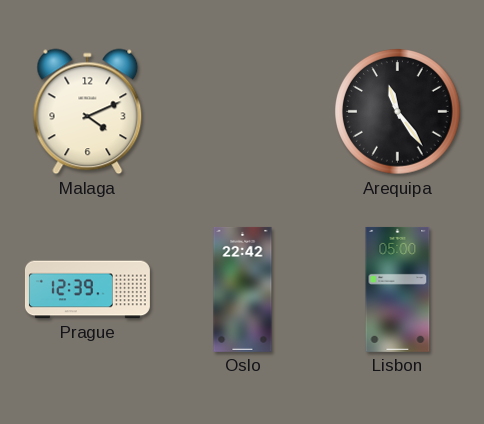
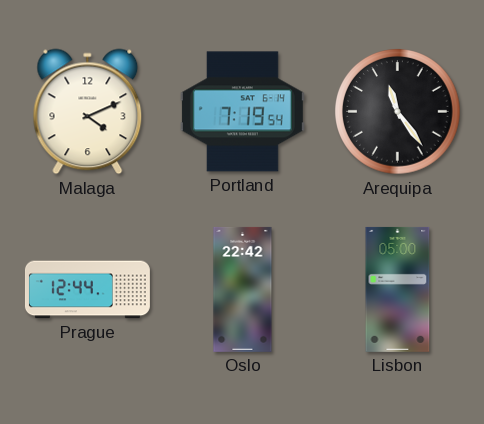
Portland: none -> 7:19 (242, 112)
Prague: 12:39 -> 12:44 (87, 290)
